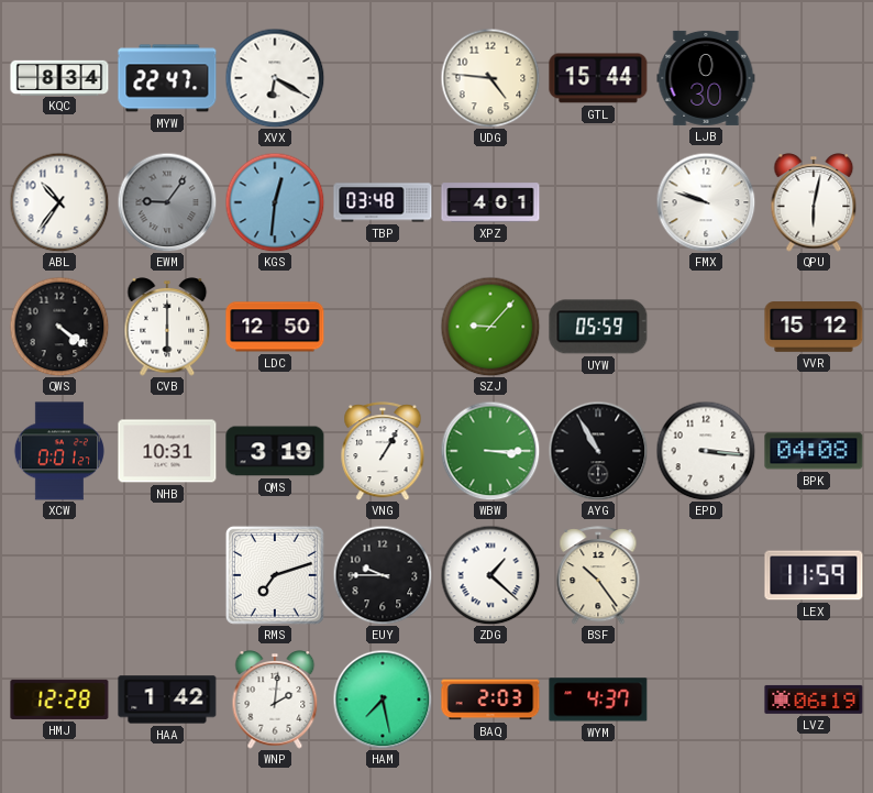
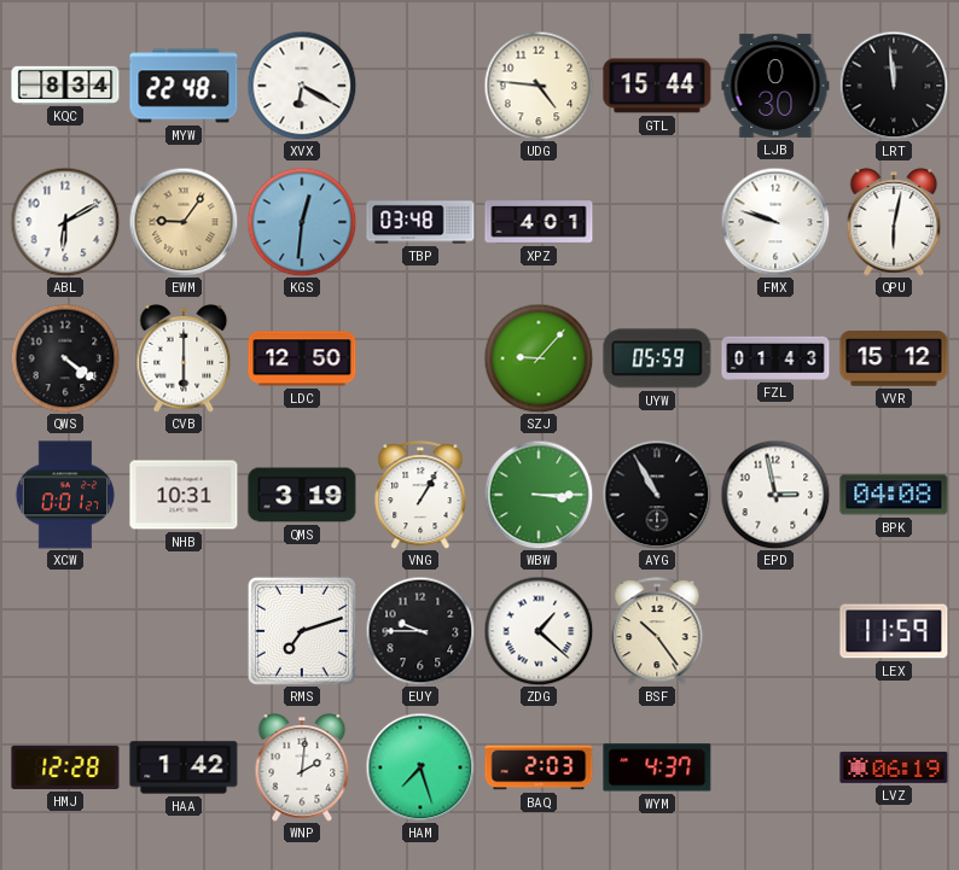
MYW: 22:47 -> 22:48 (184, 86)
LRT: none -> 11:59 (894, 86)
ABL: 10:36 -> 6:10 (65, 222)
EWM dial: grey -> champagne (184, 222)
FZL: none -> 01:43 (775, 358)
EPD: 3:16 -> 2:58 (775, 495)
HAM: 7:28 -> 7:27 (420, 767)
